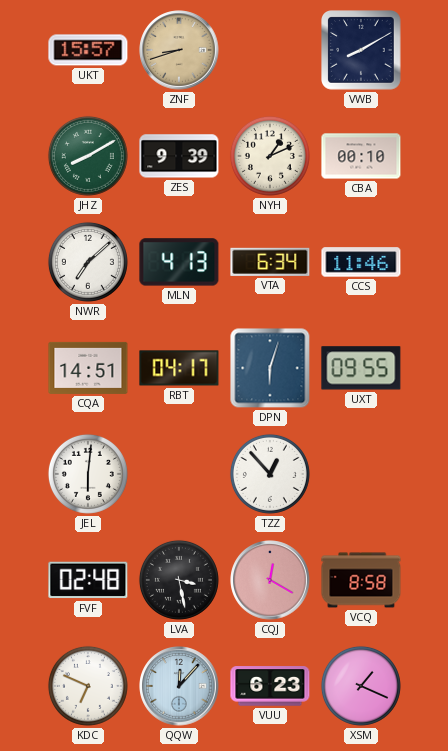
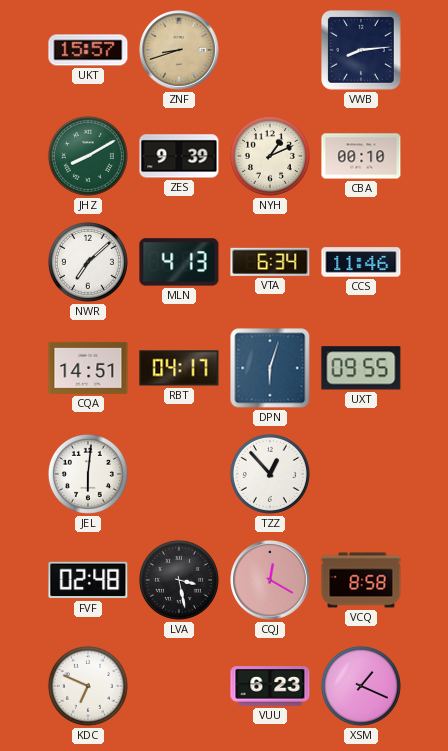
VWB: 8:10 -> 8:14 (362, 51)
QQW: 12:07 -> none (179, 686)
